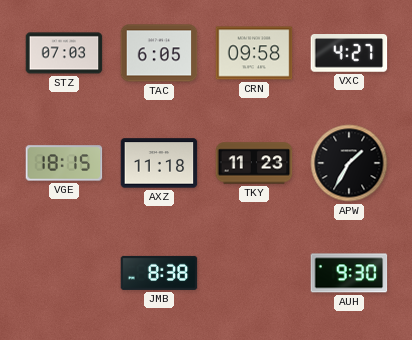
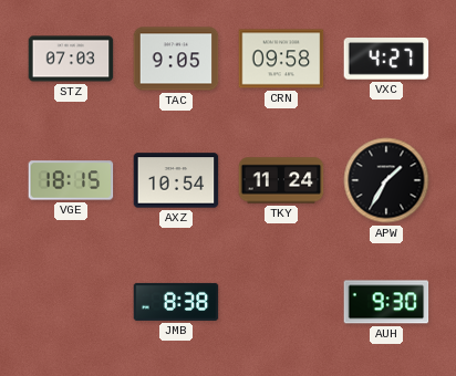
TAC: 6:05 -> 9:05 (176, 59)
AXZ: 11:18 -> 10:54 (176, 180)
TKY: 11:23 -> 11:24 (281, 180)
